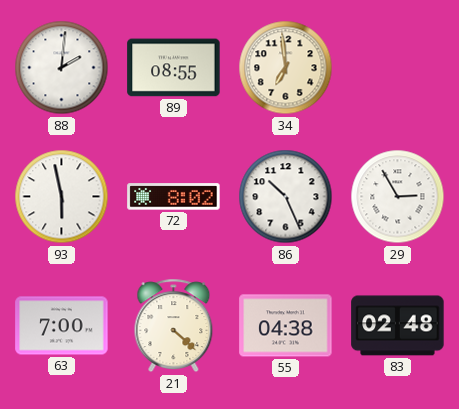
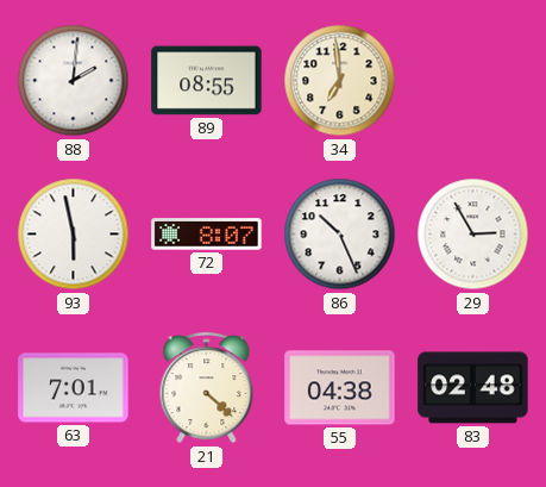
72: 8:02 -> 8:07 (207, 235)
63: 7:00 -> 7:01 (74, 388)
